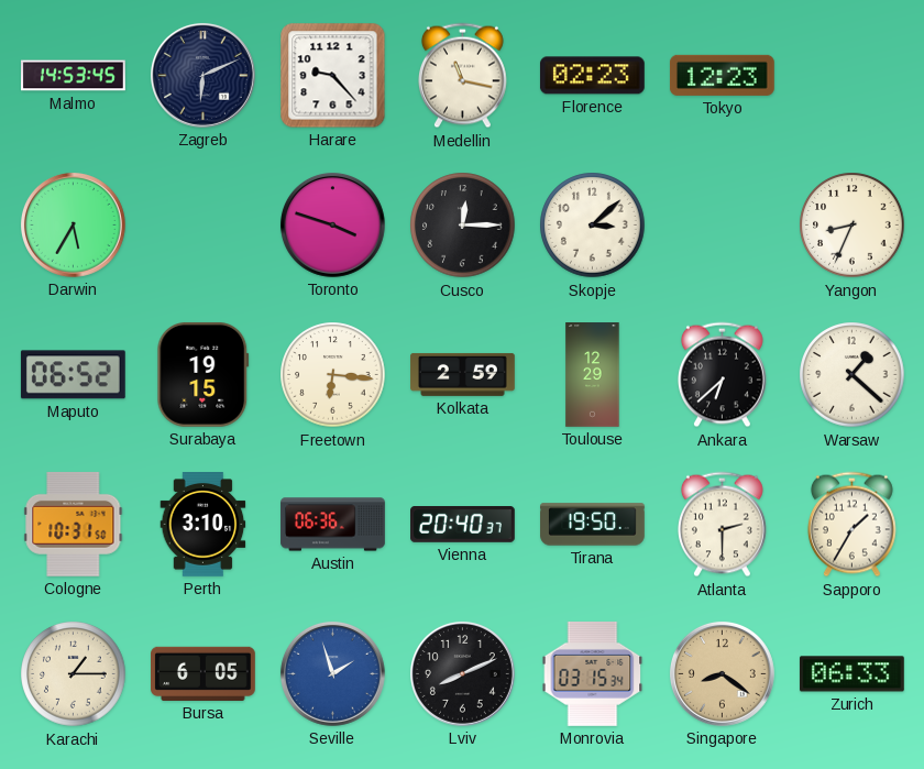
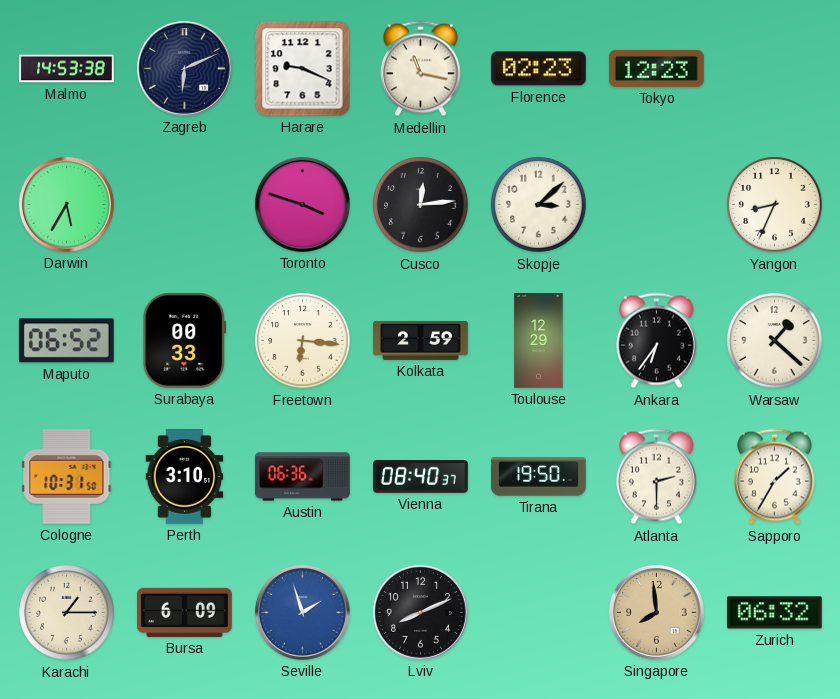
Malmo: 14:53:45 -> 14:53:38 (67, 69)
Harare: 9:23 -> 9:19 (303, 69)
Cusco: 12:15 -> 12:14 (421, 205)
Surabaya: 19:15 -> 00:33 (185, 340)
Ankara: 6:38 -> 6:36 (656, 341)
Vienna: 20:40 -> 08:40 (421, 477)
Bursa: 6:05 -> 6:09 (185, 612)
Monrovia: 03:15 -> none (593, 673)
Singapore: 8:21 -> 7:59 (656, 612)
Zurich: 06:33 -> 06:32 (774, 613)
